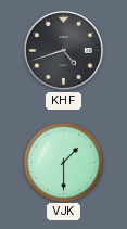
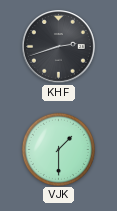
KHF: 4:42 -> 2:42 (59, 47)
